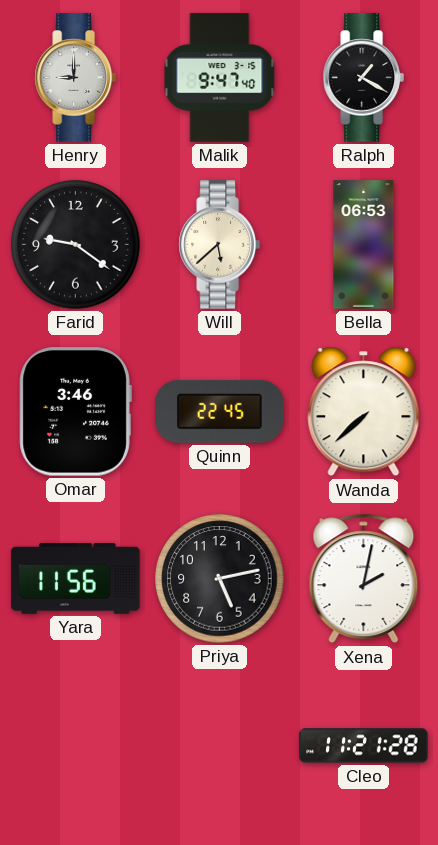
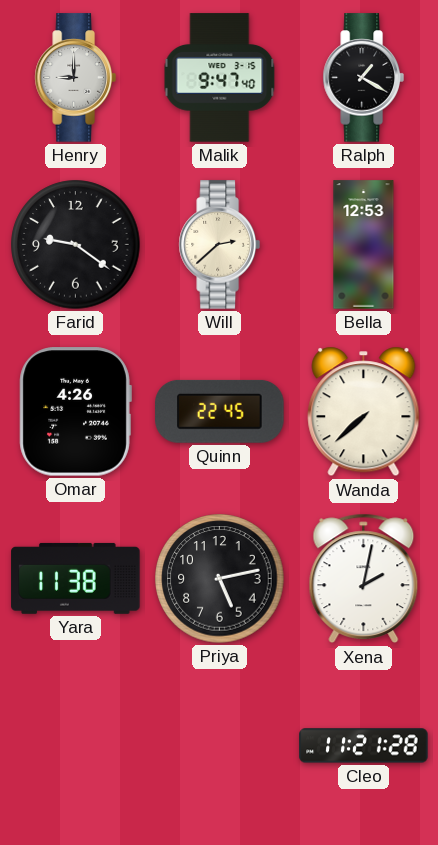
Will: 5:38 -> 2:38 (219, 245)
Bella: 06:53 -> 12:53 (364, 245)
Omar: 3:46 -> 4:26 (75, 412)
Yara: 11:56 -> 11:38 (76, 578)
